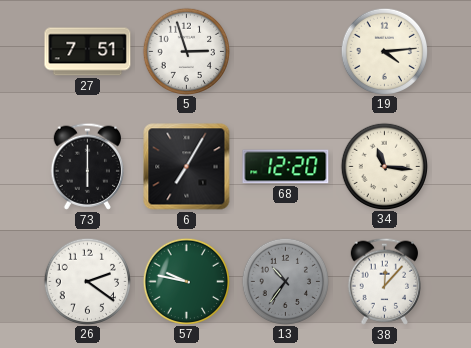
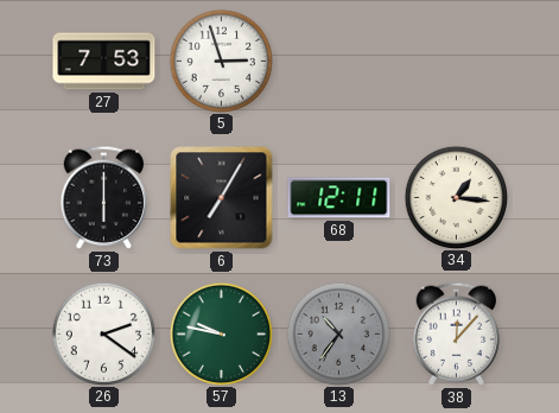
27: 7:51 -> 7:53 (104, 62)
19: 4:14 -> none (384, 51)
68: 12:20 -> 12:11 (339, 198)
34: 11:16 -> 1:16 (456, 197)
